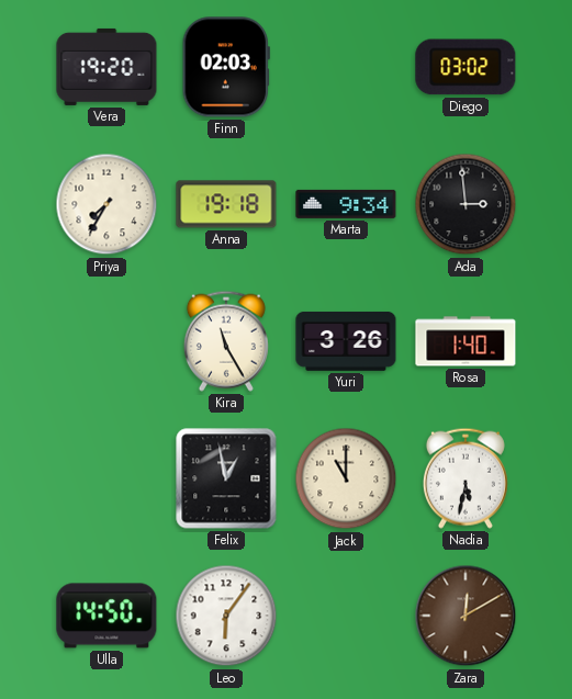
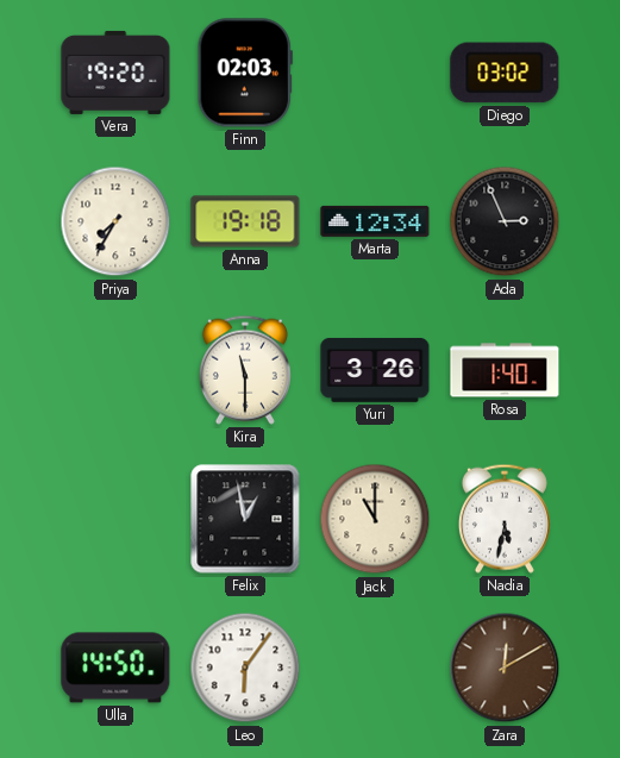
Marta: 9:34 -> 12:34 (375, 221)
Ada: 2:59 -> 2:56 (505, 221)
Kira: 11:25 -> 11:30 (245, 370)
